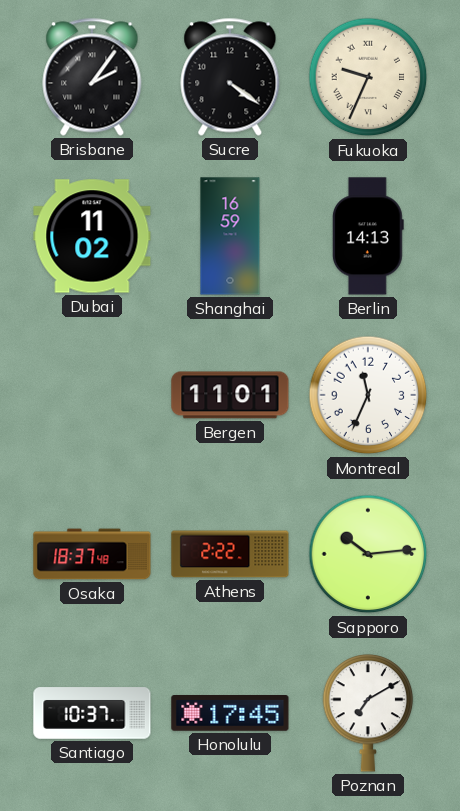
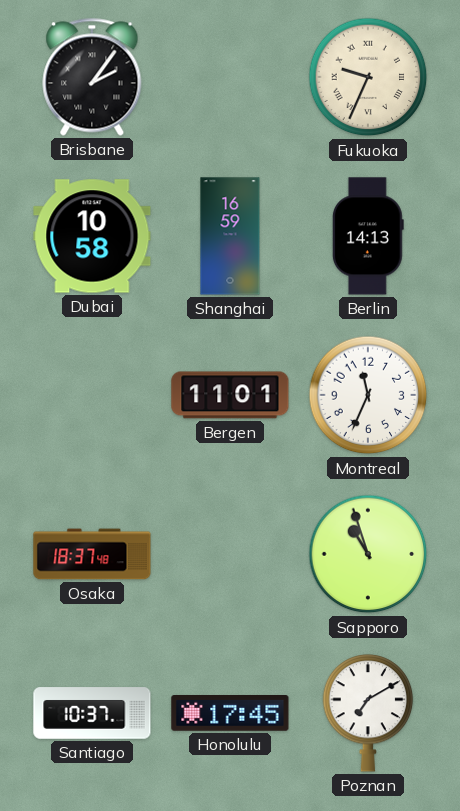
Sucre: 4:21 -> none (230, 77)
Dubai: 11:02 -> 10:58 (92, 236)
Athens: 2:22 -> none (230, 554)
Sapporo: 10:14 -> 10:57 (368, 554)
